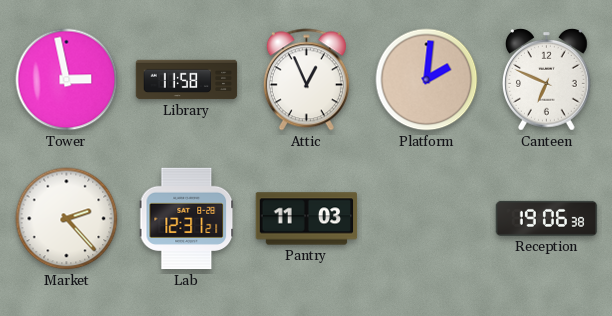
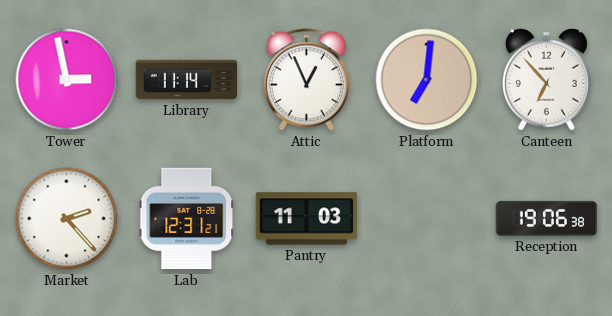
Library: 11:58 -> 11:14 (187, 80)
Platform: 2:01 -> 7:01 (427, 80)
Canteen: 6:49 -> 6:53 (547, 80)
